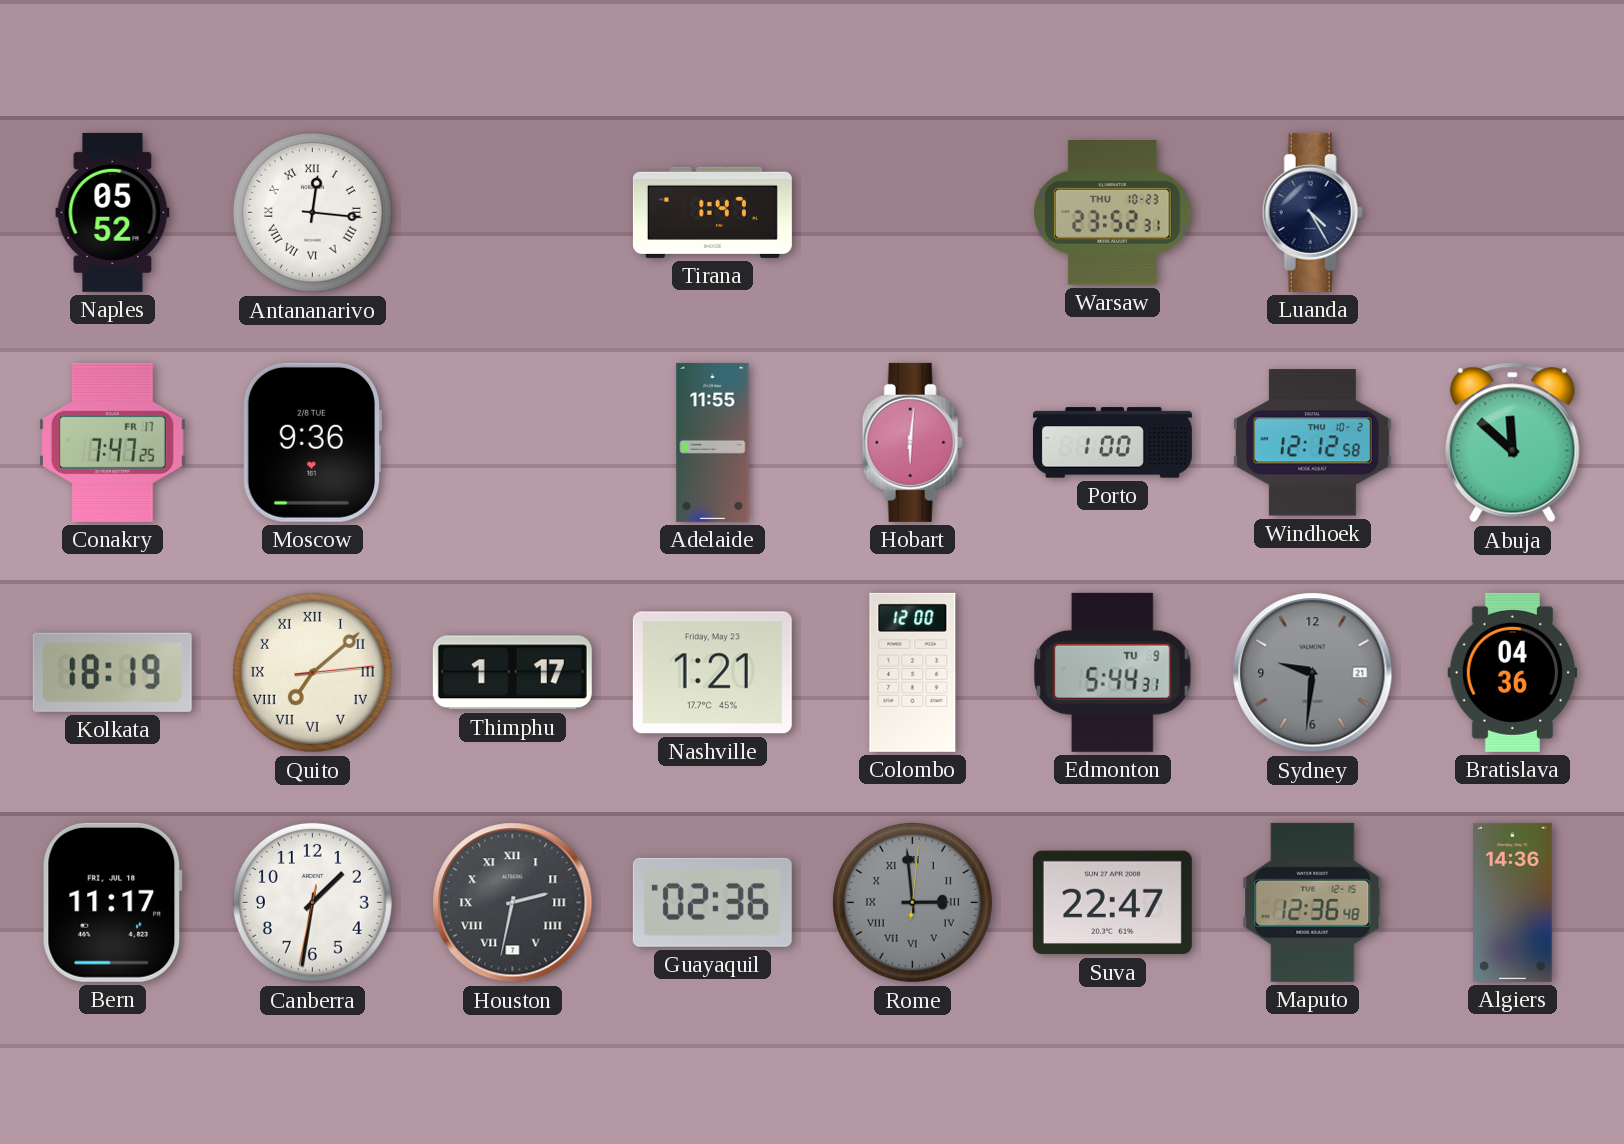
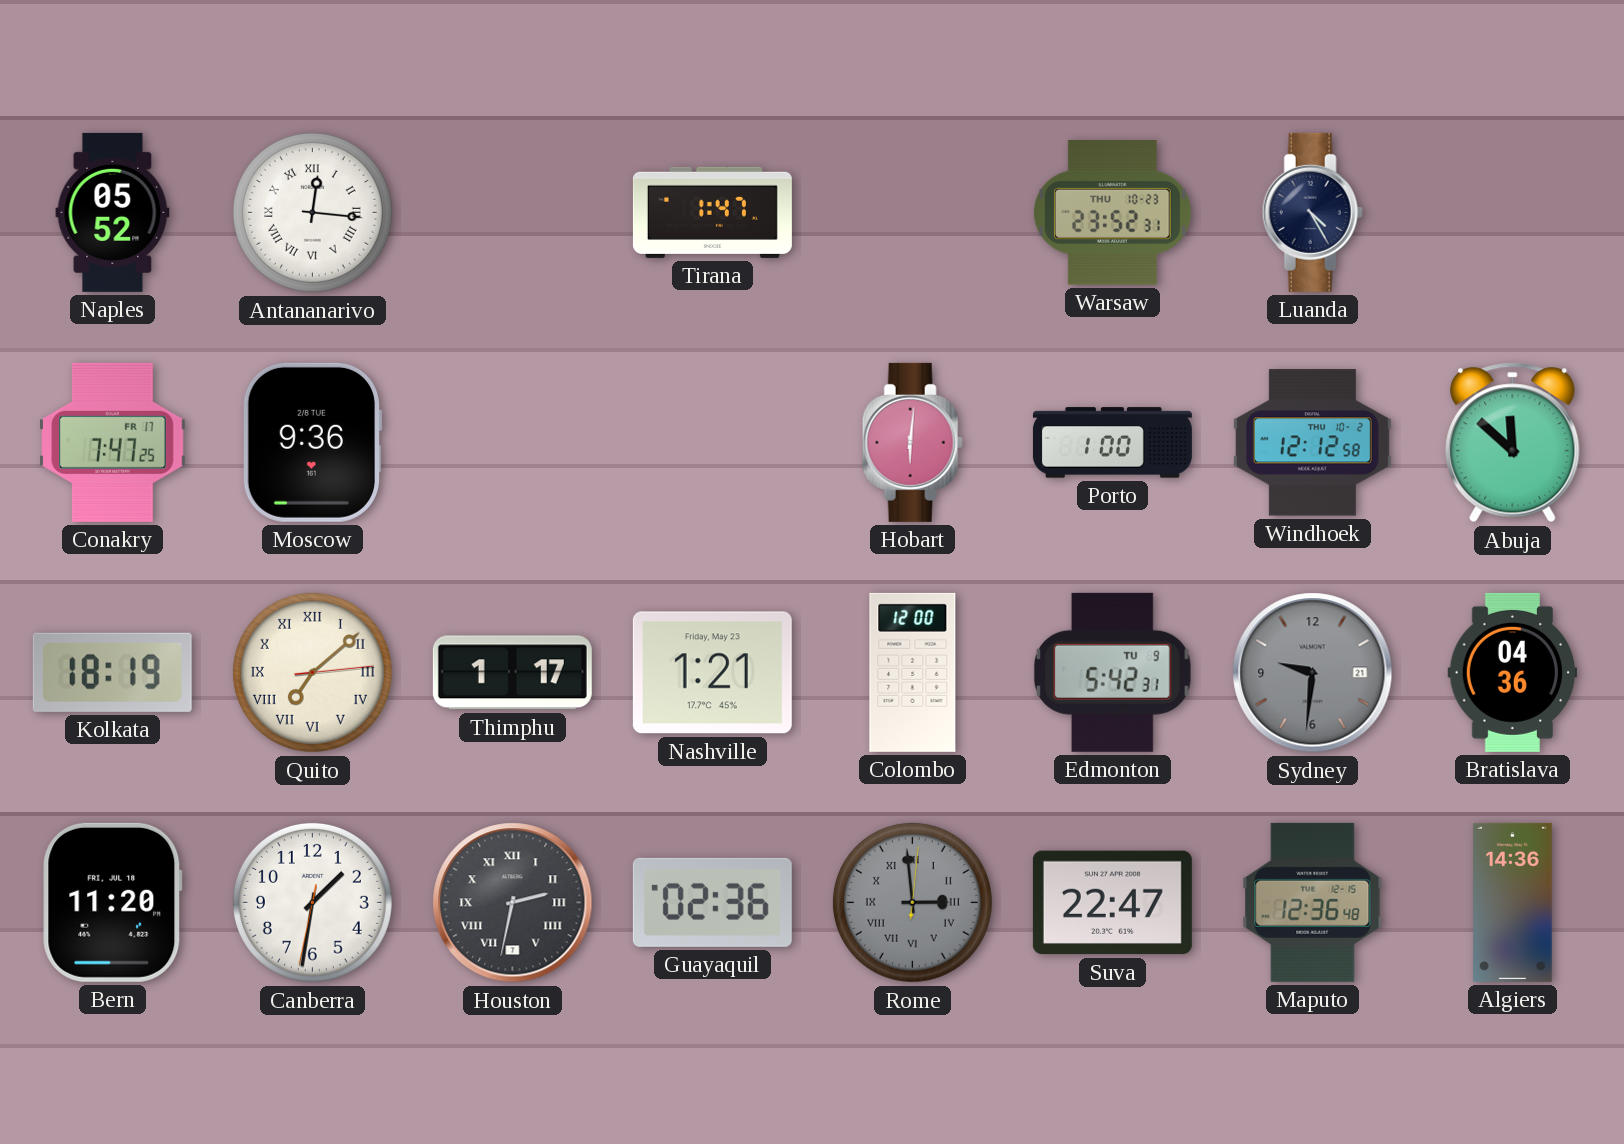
Adelaide: 11:55 -> none (713, 442)
Edmonton: 5:44 -> 5:42 (1112, 672)
Bern: 11:17 -> 11:20 (113, 902)
